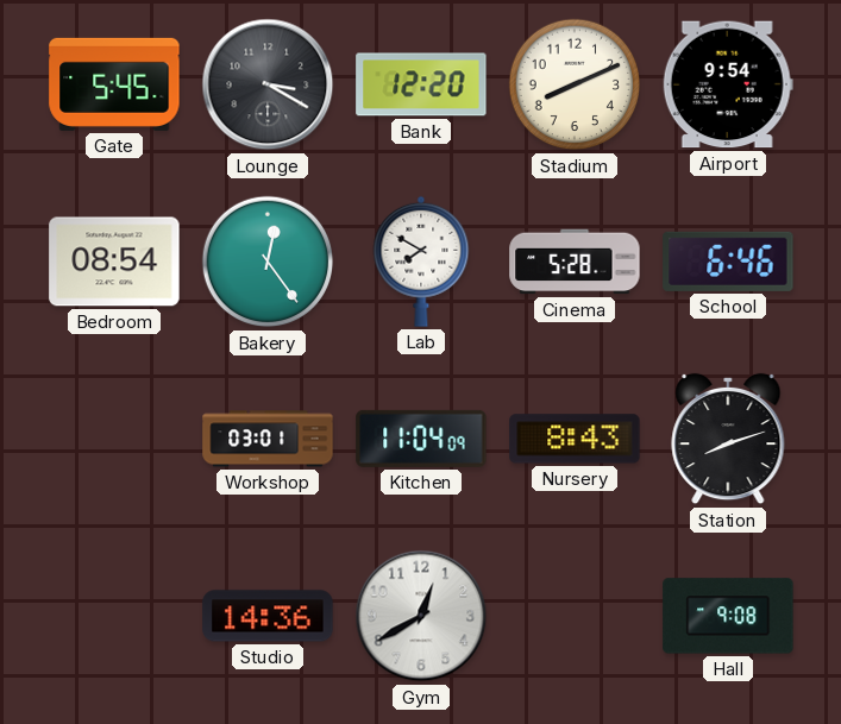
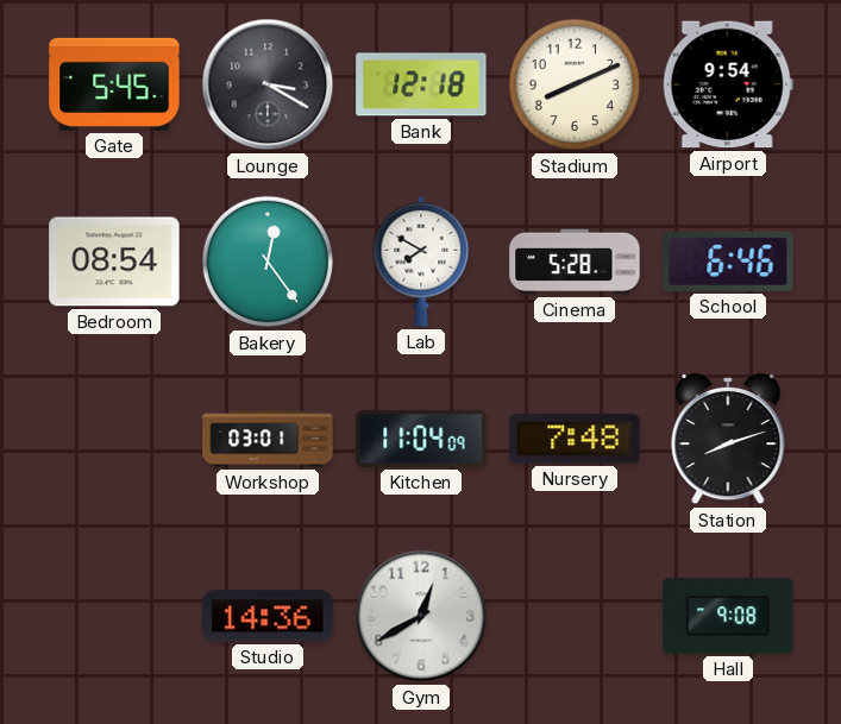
Bank: 12:20 -> 12:18 (421, 84)
Nursery: 8:43 -> 7:48 (575, 439)
